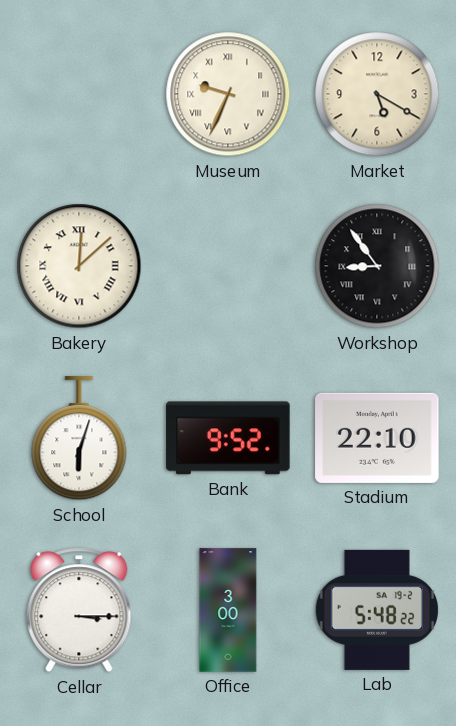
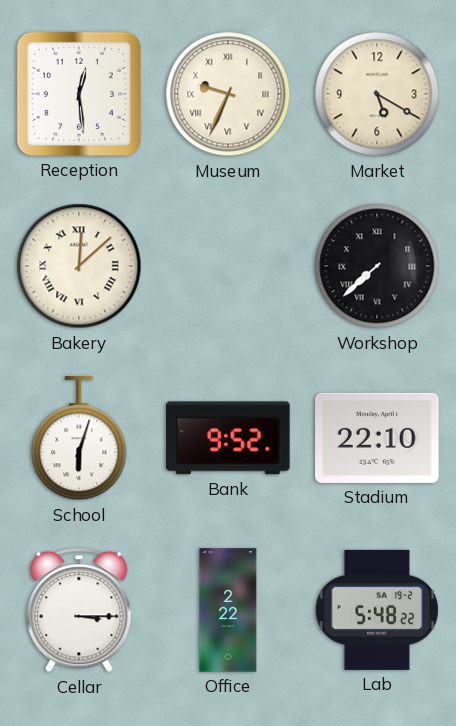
Reception: none -> 12:29 (79, 94)
Workshop: 8:54 -> 7:38 (377, 266)
Office: 3:00 -> 2:22 (228, 610)
